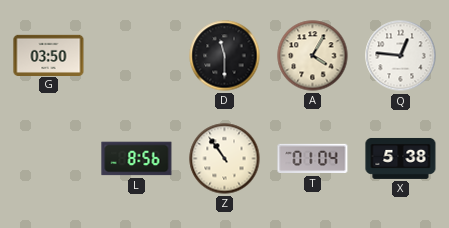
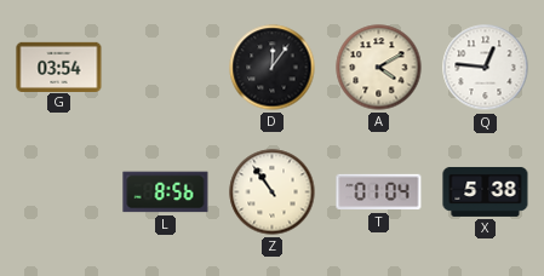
G: 03:50 -> 03:54 (59, 67)
D: 11:30 -> 12:06 (273, 68)
A: 4:05 -> 4:10 (379, 68)
